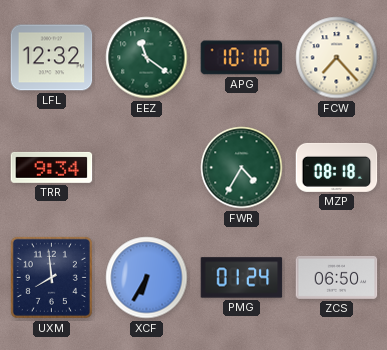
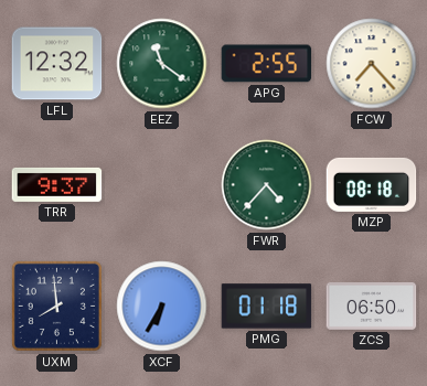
APG: 10:10 -> 2:55 (267, 64)
TRR: 9:34 -> 9:37 (57, 184)
FWR: 4:35 -> 4:37 (267, 185)
PMG: 01:24 -> 01:18 (267, 307)
